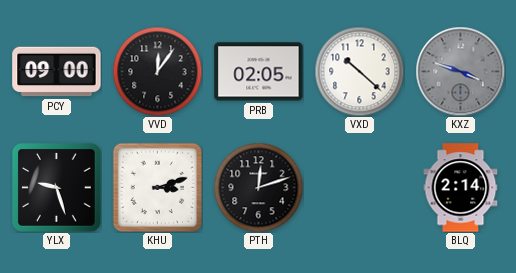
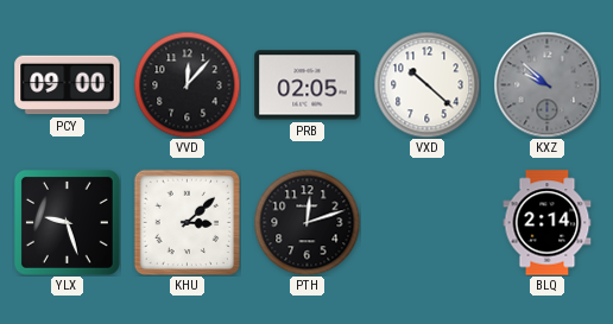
VVD: 12:06 -> 12:07 (187, 84)
KXZ: 3:48 -> 9:52 (546, 84)
KHU: 3:12 -> 3:08 (187, 222)
